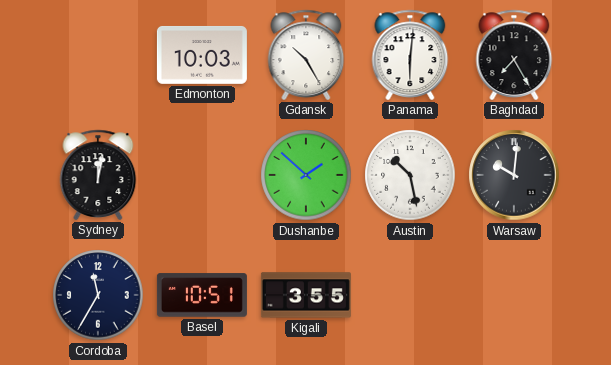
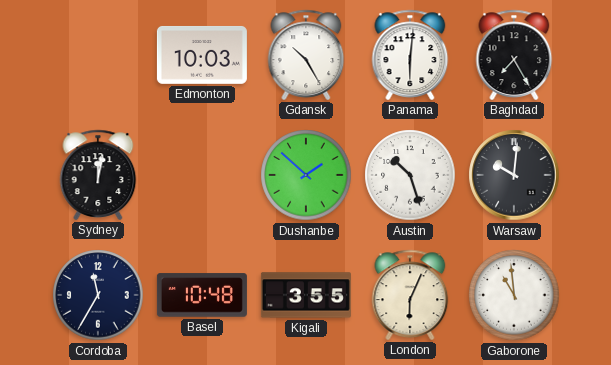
Austin: 10:28 -> 10:27 (410, 175)
Basel: 10:51 -> 10:48 (202, 295)
London: none -> 6:04 (410, 295)
Gaborone: none -> 10:59 (514, 295)
